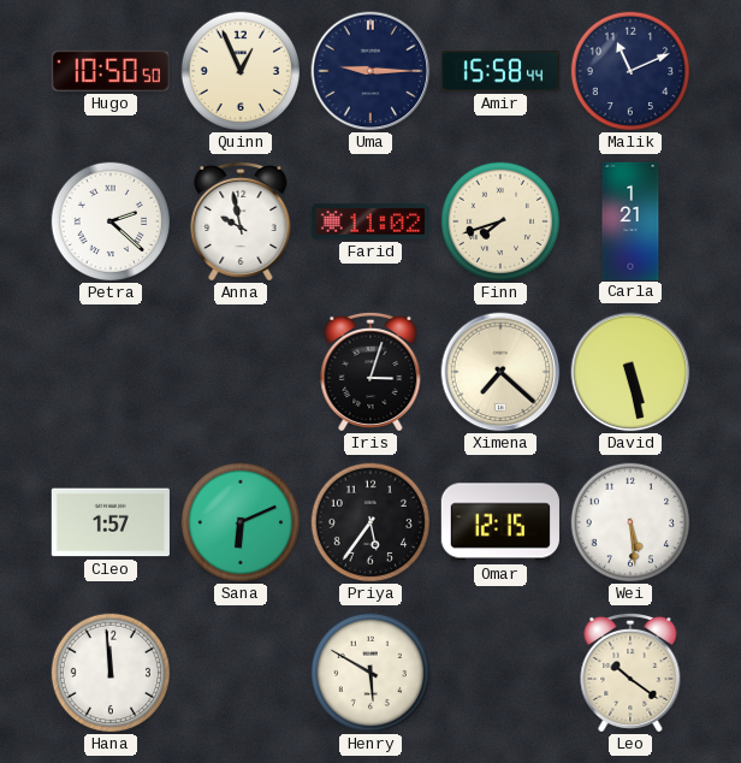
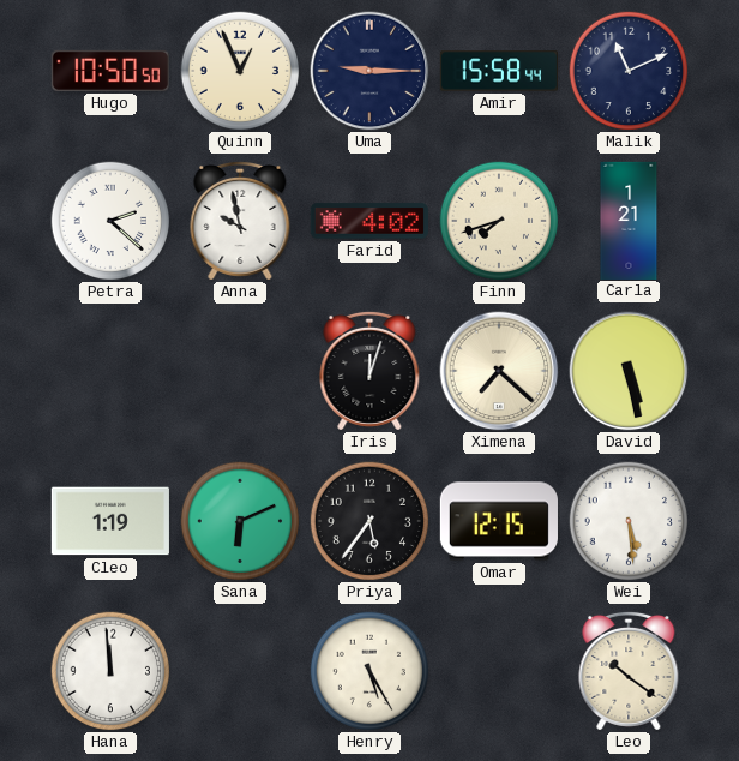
Farid: 11:02 -> 4:02 (369, 221)
Iris: 3:03 -> 12:03 (369, 371)
Cleo: 1:57 -> 1:19 (110, 521)
Henry: 5:50 -> 5:25 (369, 671)
